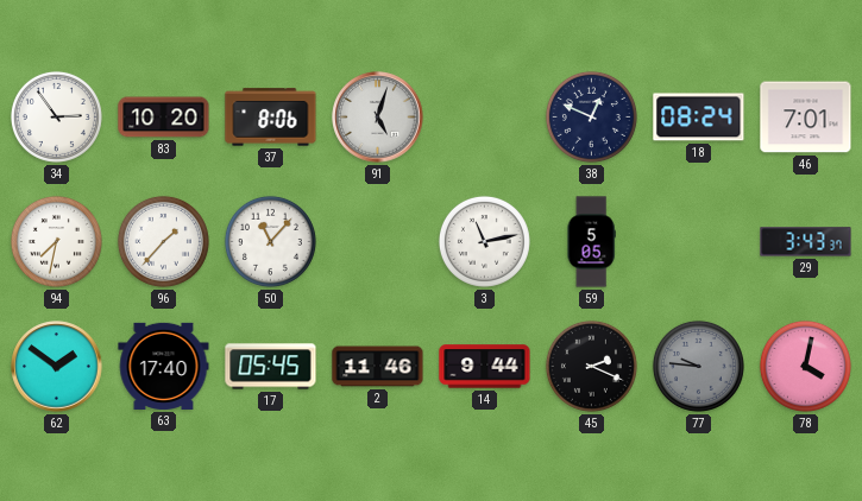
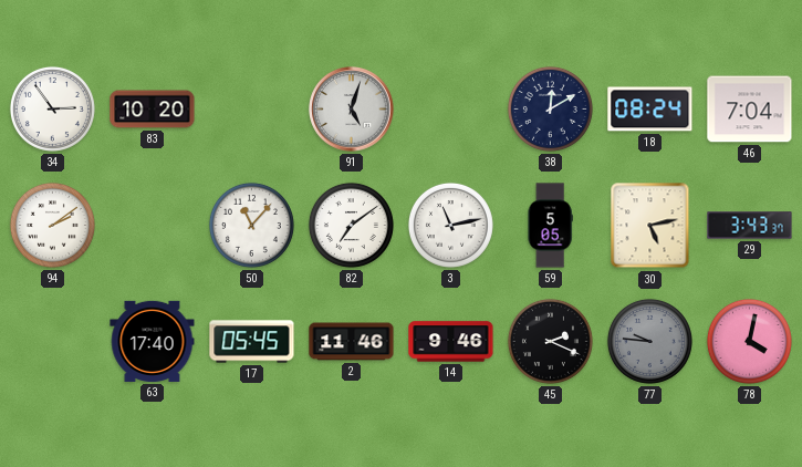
37: 8:06 -> none (271, 118)
38: 12:49 -> 12:10 (550, 108)
46: 7:01 -> 7:04 (750, 110)
94: 7:32 -> 2:09 (52, 225)
96: 1:37 -> none (163, 241)
82: none -> 7:09 (351, 225)
30: none -> 5:13 (650, 226)
62: 1:51 -> none (57, 367)
14: 9:44 -> 9:46 (451, 342)
